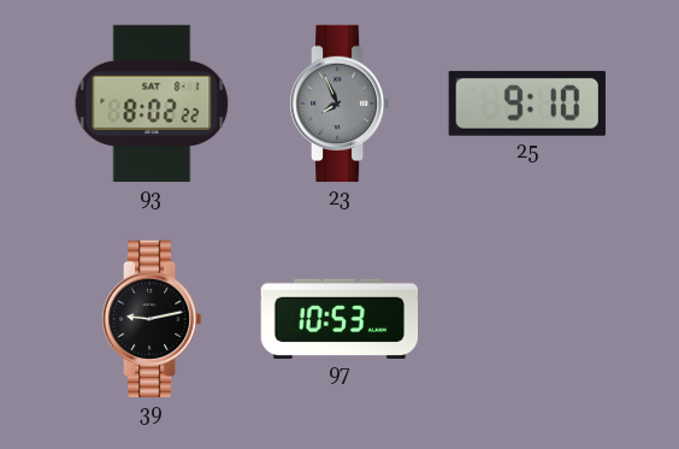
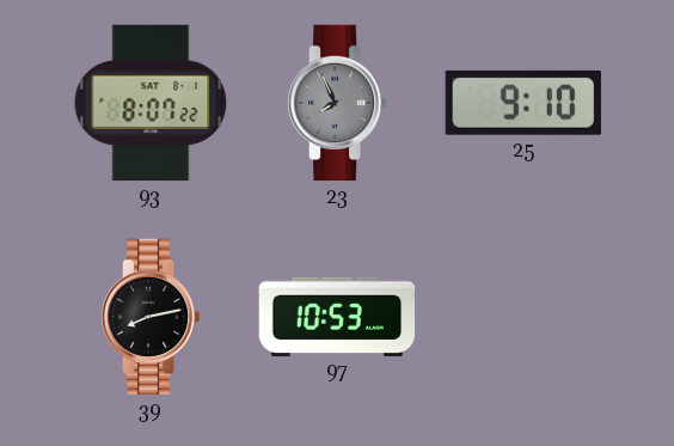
93: 8:02 -> 8:07 (151, 103)
39: 9:13 -> 8:13 (152, 317)
